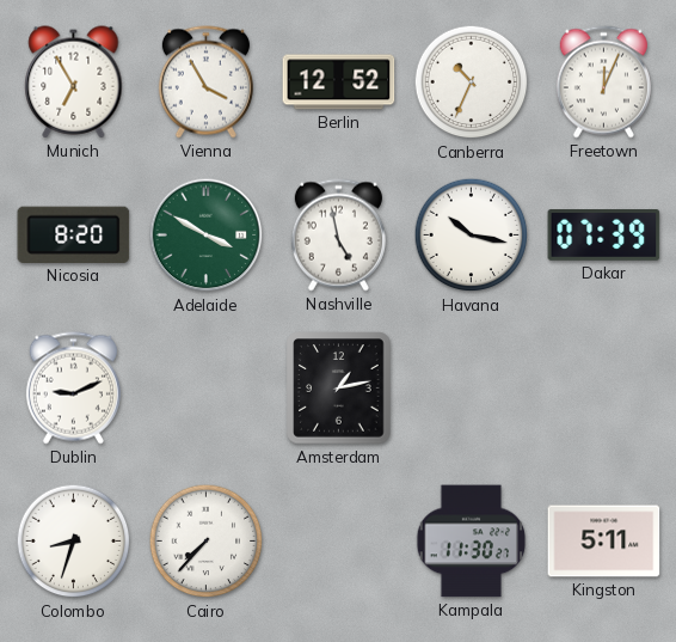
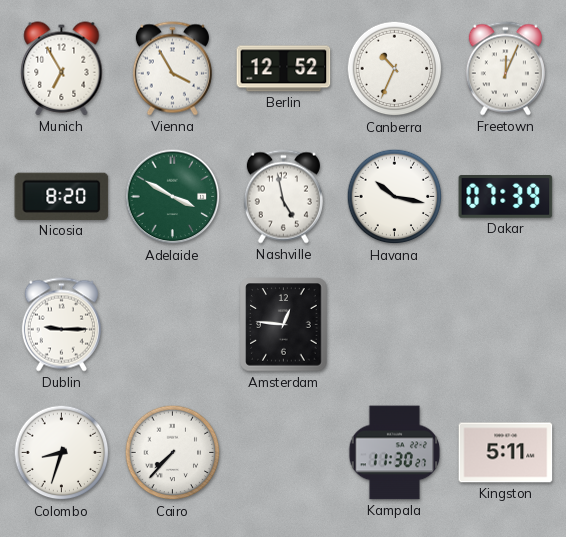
Dublin: 9:11 -> 9:15 (61, 325)
Amsterdam: 1:13 -> 12:46 (284, 325)
